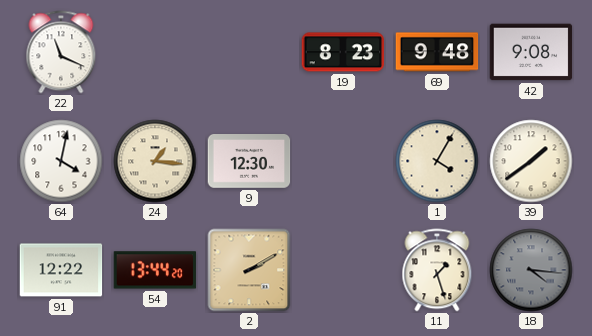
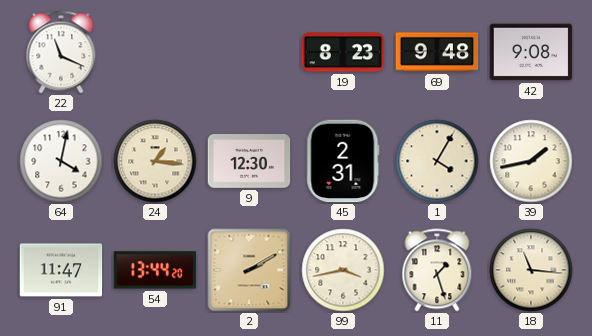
45: none -> 2:31 (343, 161)
39: 1:39 -> 1:43 (531, 161)
91: 12:22 -> 11:47 (61, 270)
99: none -> 3:43 (343, 270)
18: 4:16 -> 11:16 (531, 270)
18 dial: grey -> cream (531, 270)
